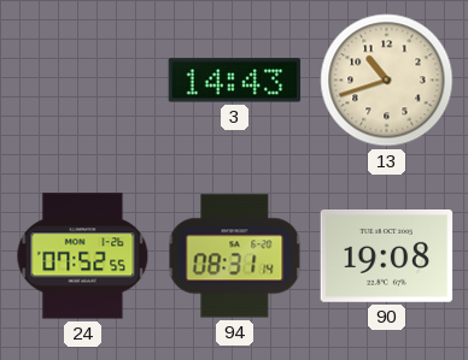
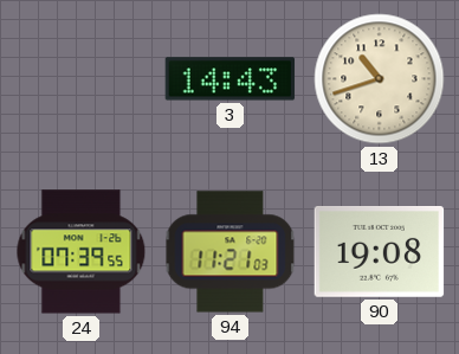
24: 07:52 -> 07:39 (82, 252)
94: 08:31 -> 11:21 (231, 252)
